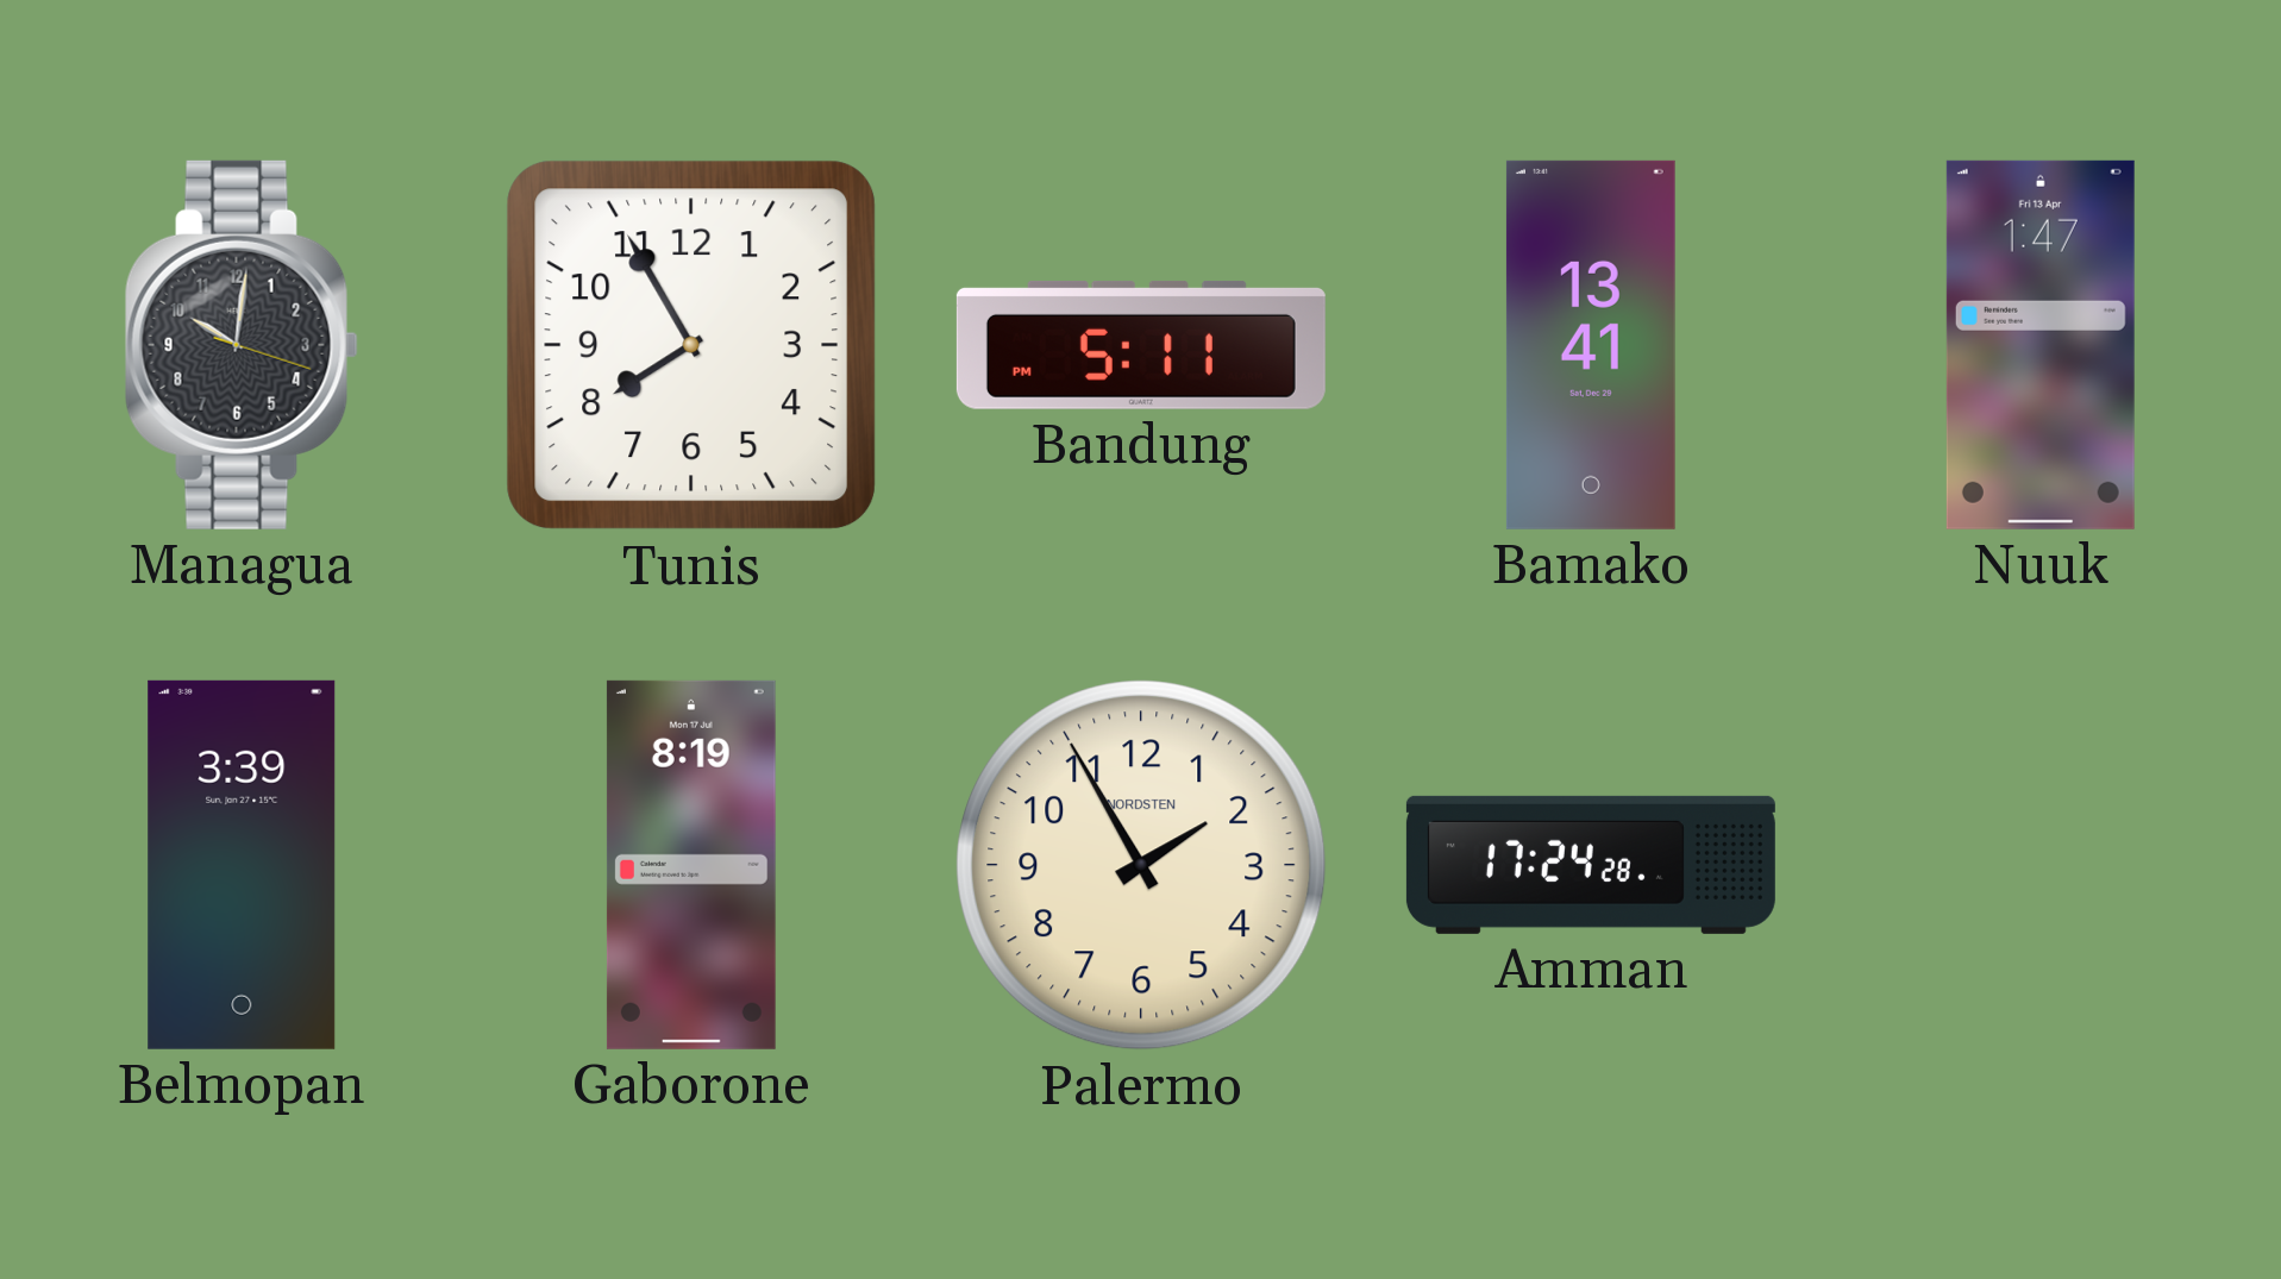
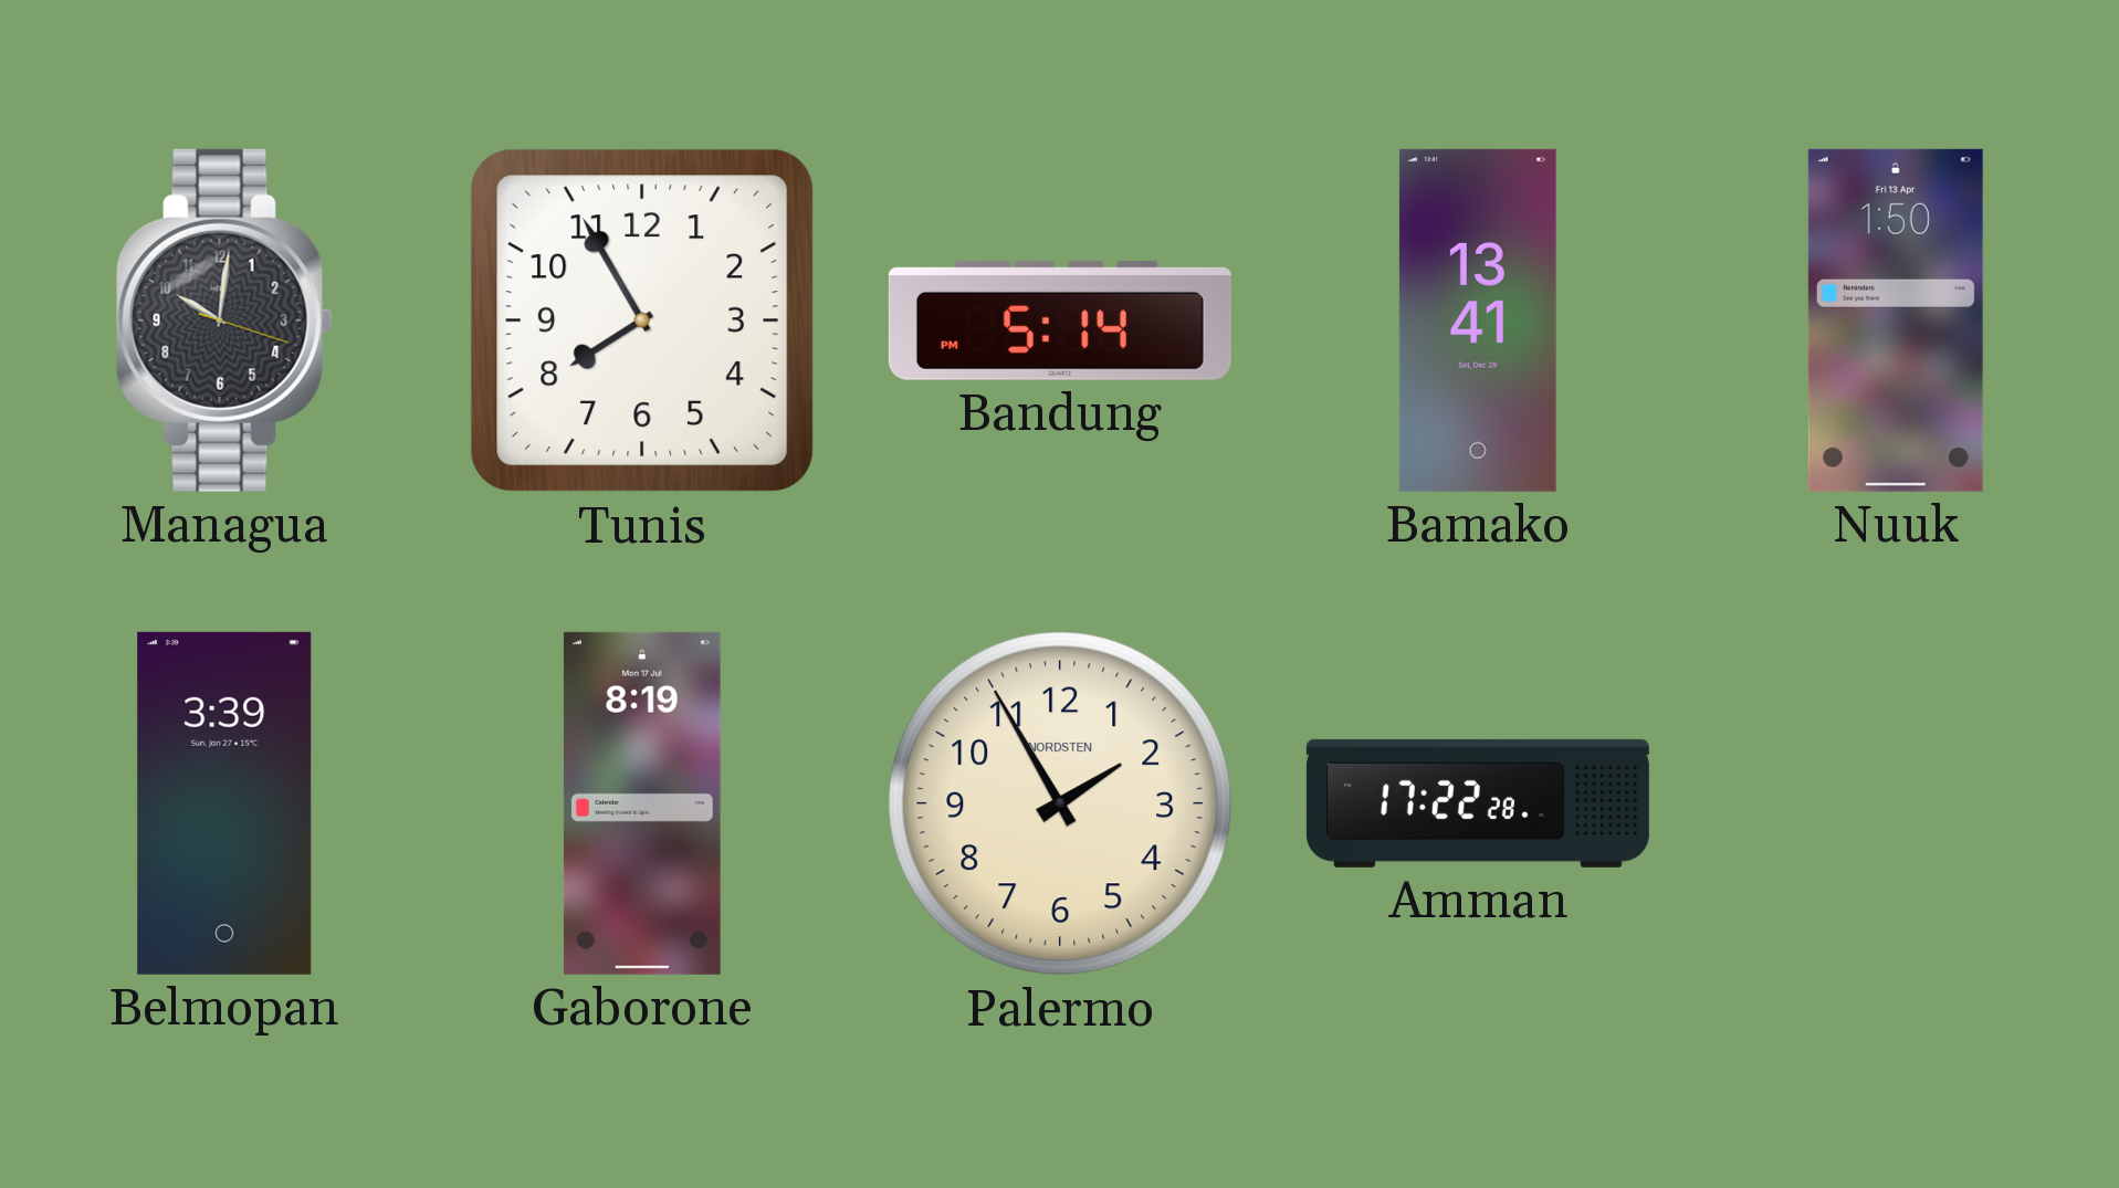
Bandung: 5:11 -> 5:14 (1060, 320)
Nuuk: 1:47 -> 1:50 (1896, 320)
Amman: 17:24 -> 17:22 (1478, 803)
